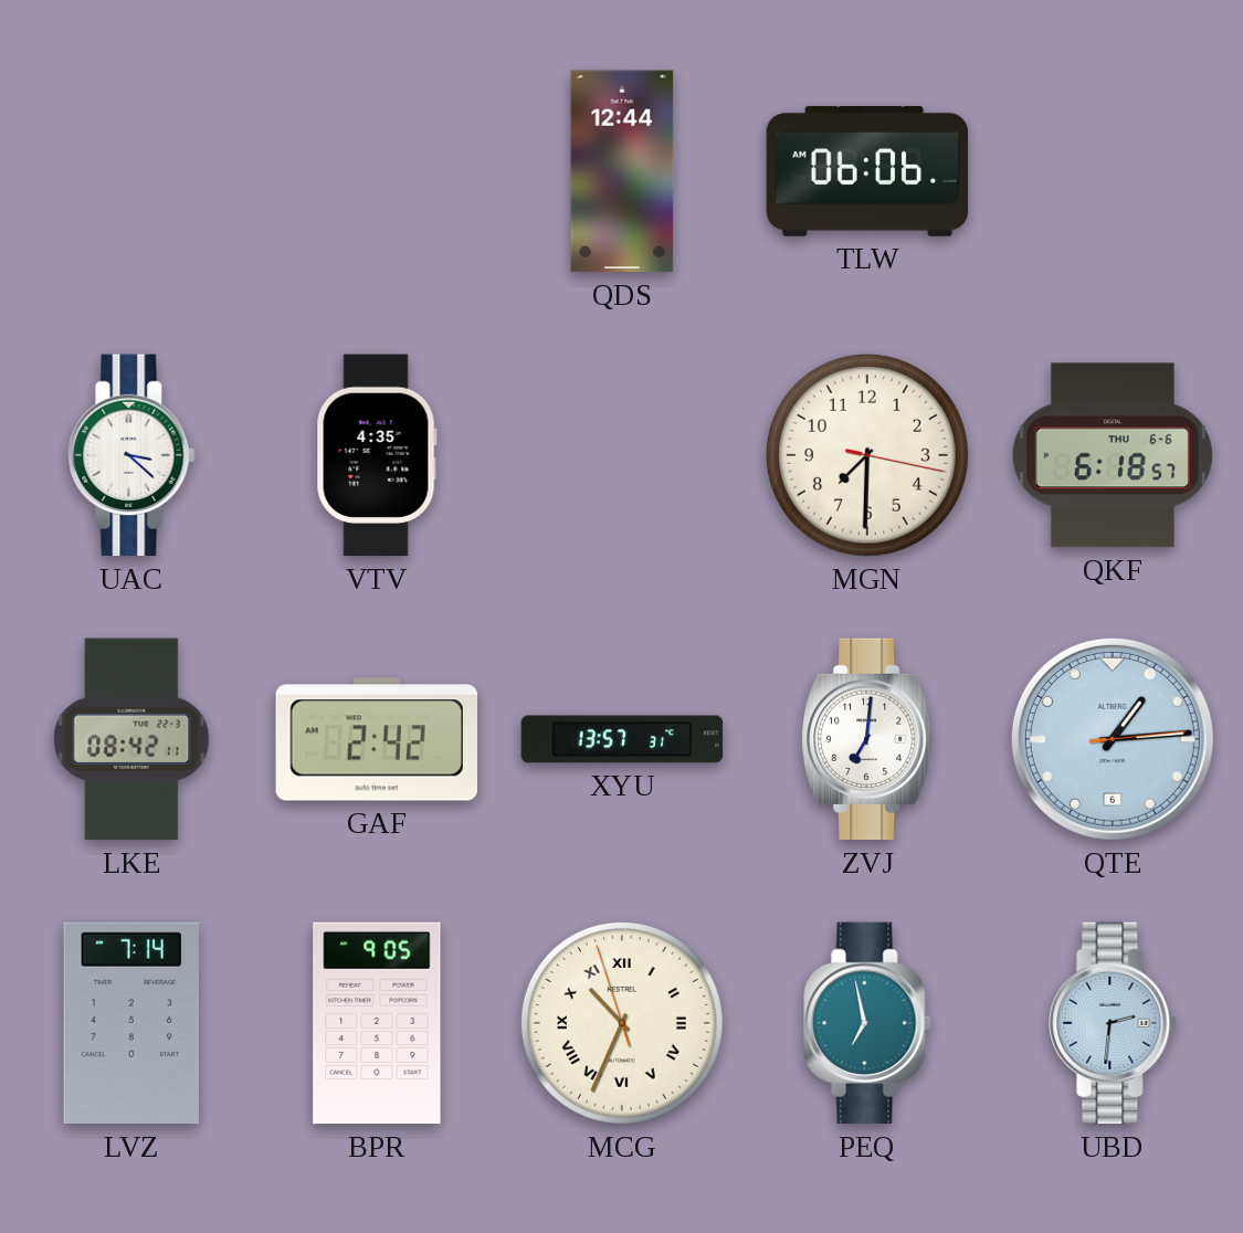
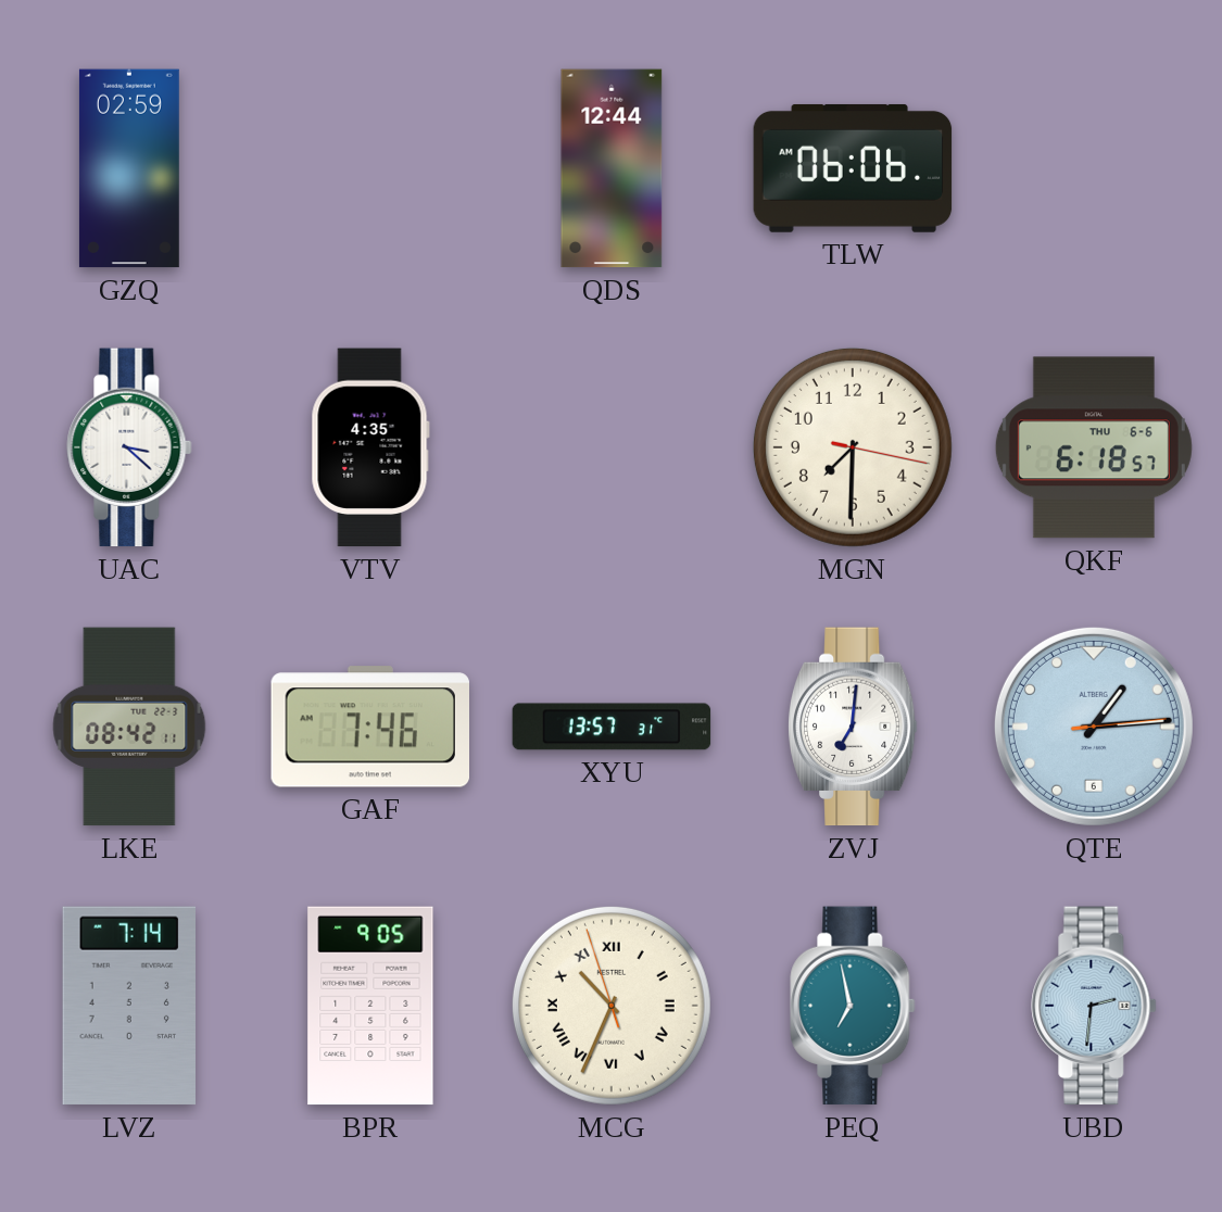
GZQ: none -> 02:59 (129, 168)
GAF: 2:42 -> 7:46 (369, 727)
